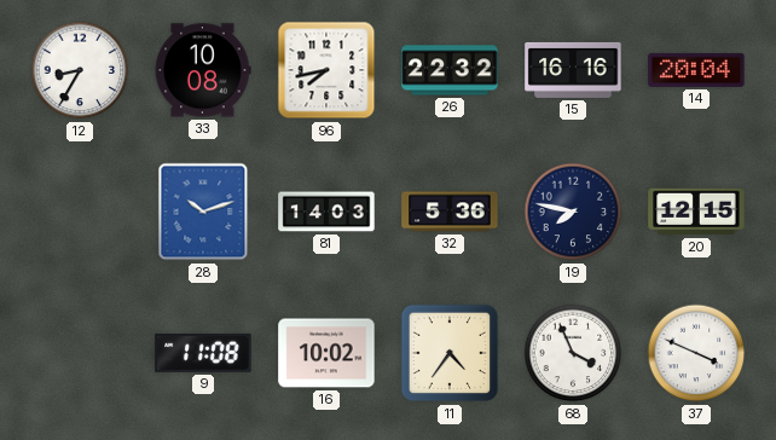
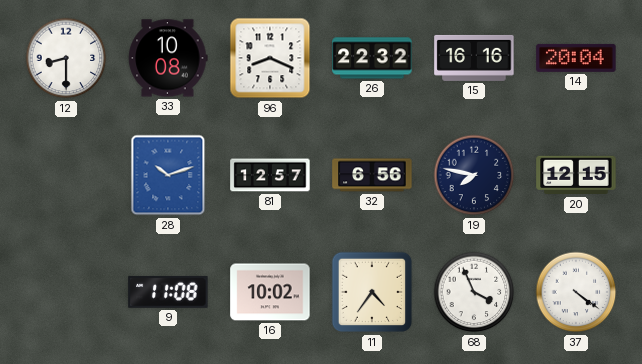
12: 8:35 -> 8:30 (66, 58)
96: 7:43 -> 8:19 (270, 58)
81: 14:03 -> 12:57 (270, 175)
32: 5:36 -> 6:56 (372, 175)
37: 3:49 -> 4:21 (576, 292)
